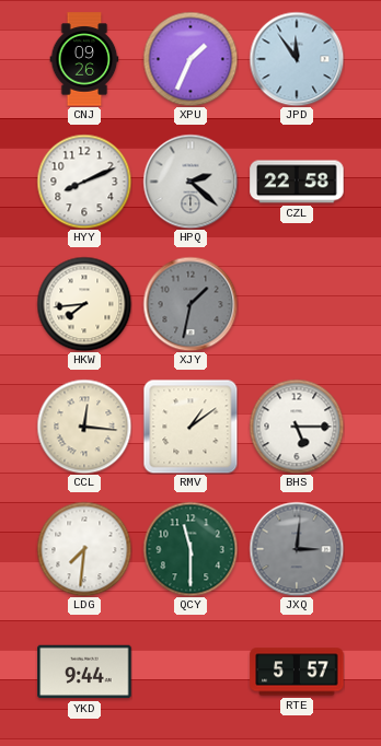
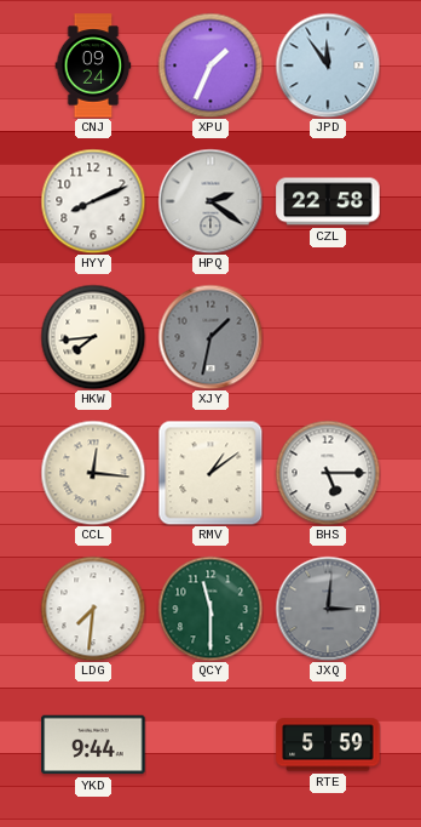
CNJ: 09:26 -> 09:24 (93, 65)
HPQ: 2:22 -> 2:21 (211, 201)
RTE: 5:57 -> 5:59 (328, 745)
